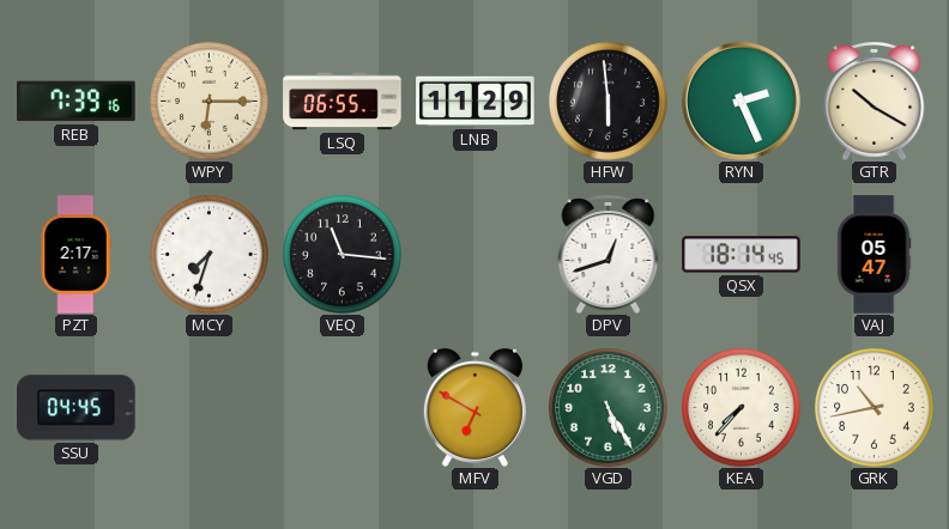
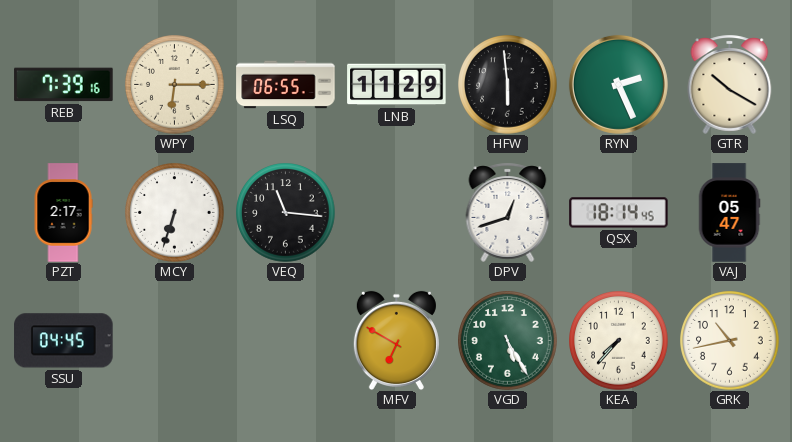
MCY: 7:33 -> 6:33 (175, 213)
